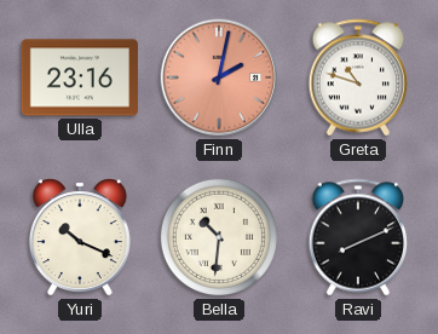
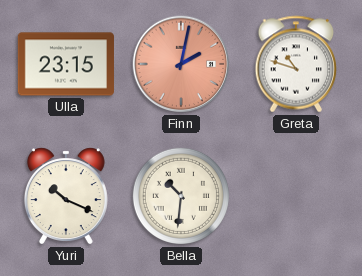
Ulla: 23:16 -> 23:15 (66, 64)
Ravi: 8:11 -> none (358, 237)
